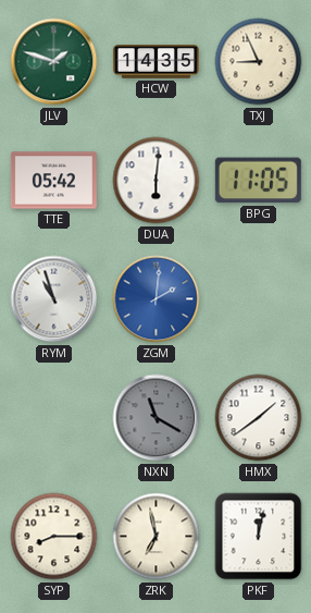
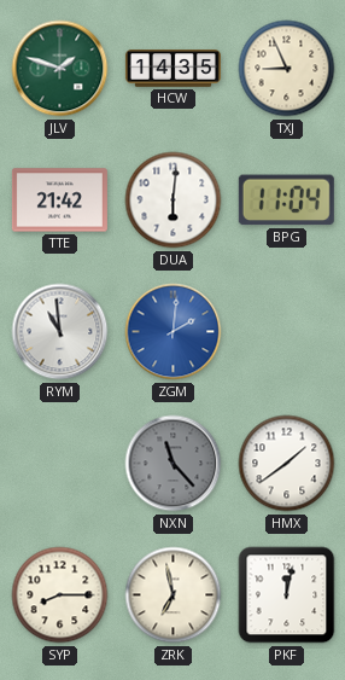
TTE: 05:42 -> 21:42 (59, 200)
BPG: 11:05 -> 11:04 (286, 200)
RYM: 10:57 -> 10:59 (60, 332)
NXN: 11:20 -> 11:23 (174, 464)
